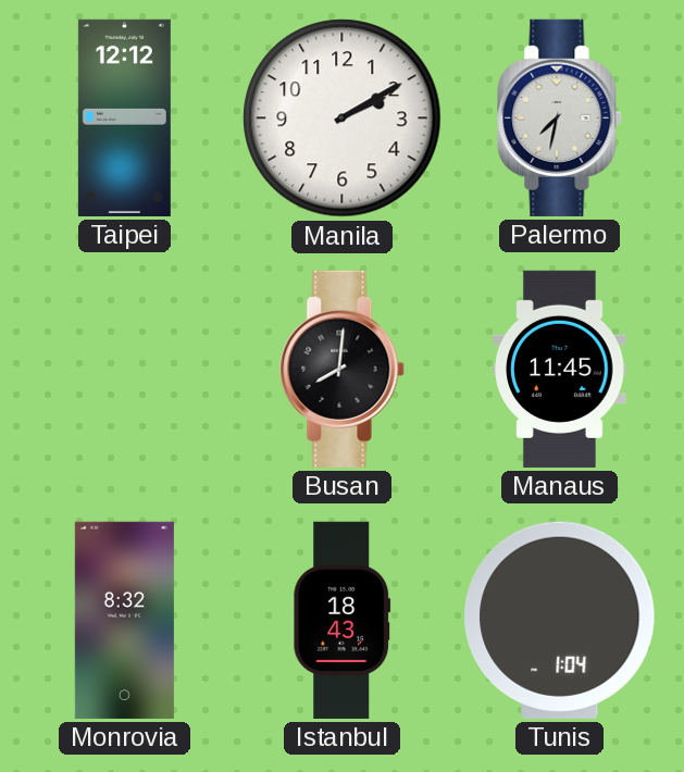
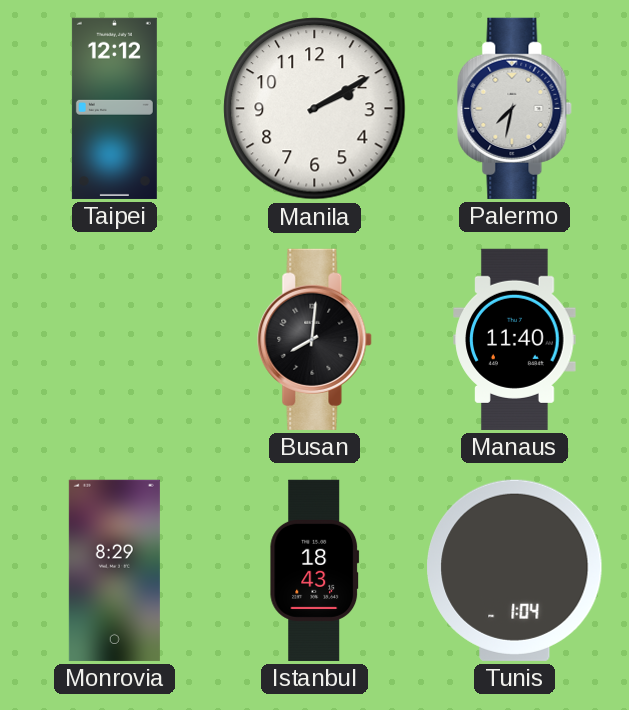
Manaus: 11:45 -> 11:40 (515, 339)
Monrovia: 8:32 -> 8:29 (114, 570)
